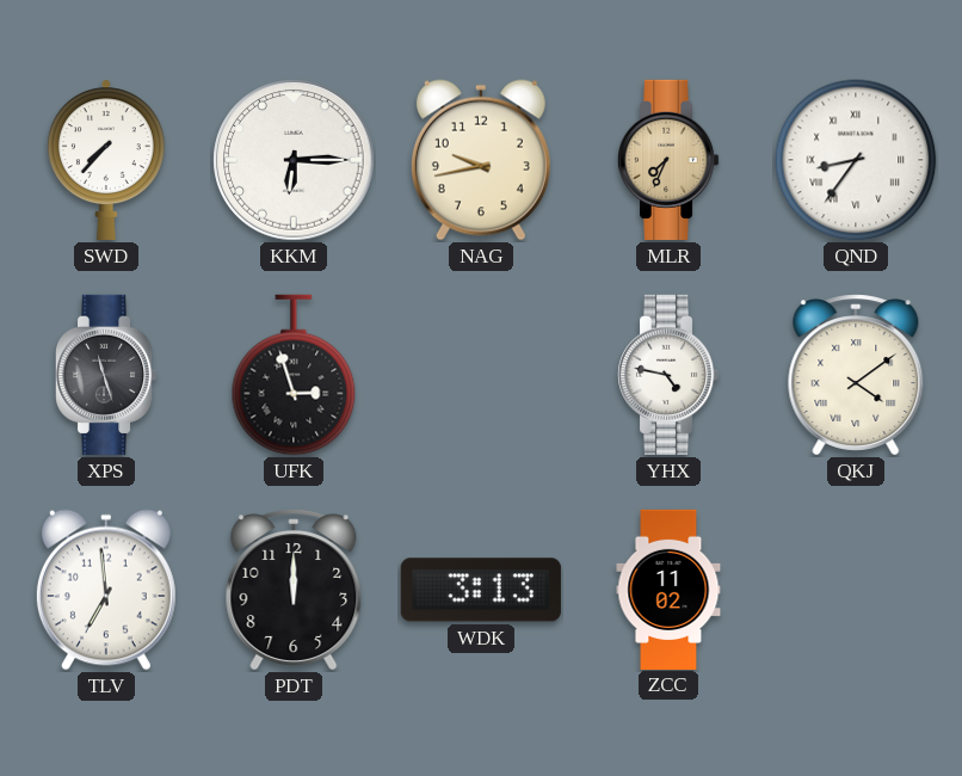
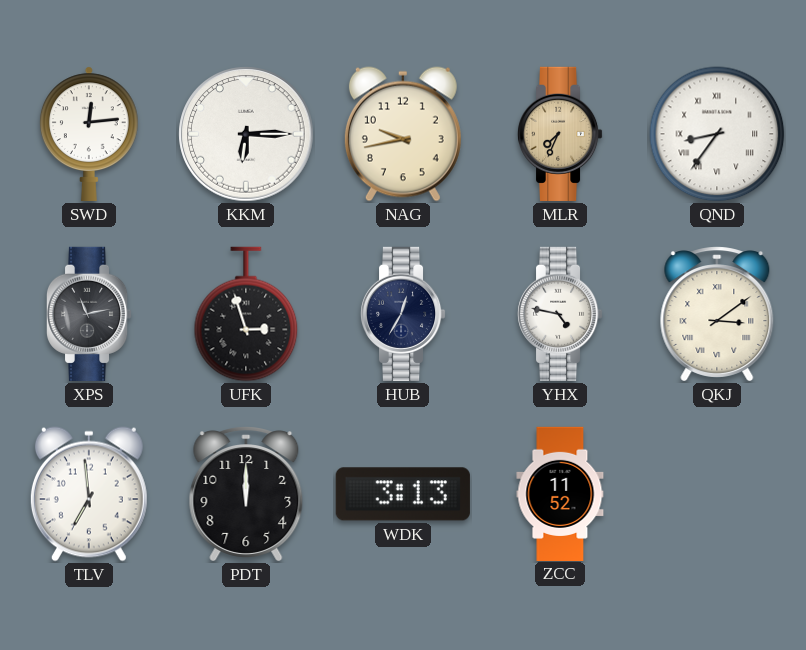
SWD: 7:37 -> 12:14 (89, 134)
XPS: 11:27 -> 11:13 (89, 314)
HUB: none -> 12:35 (403, 314)
QKJ: 4:09 -> 3:09 (717, 314)
ZCC: 11:02 -> 11:52 (560, 493)
